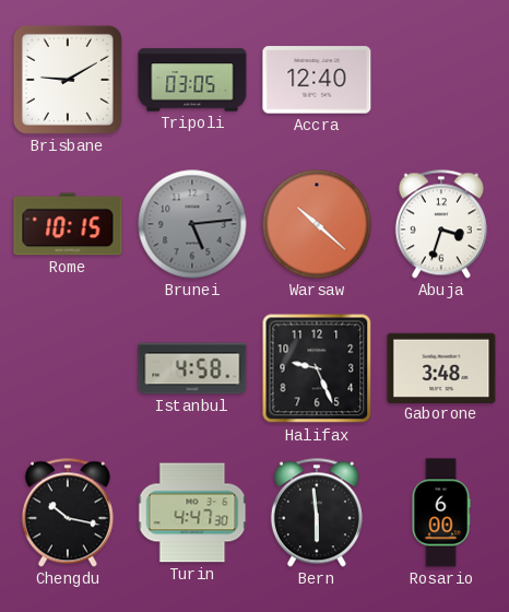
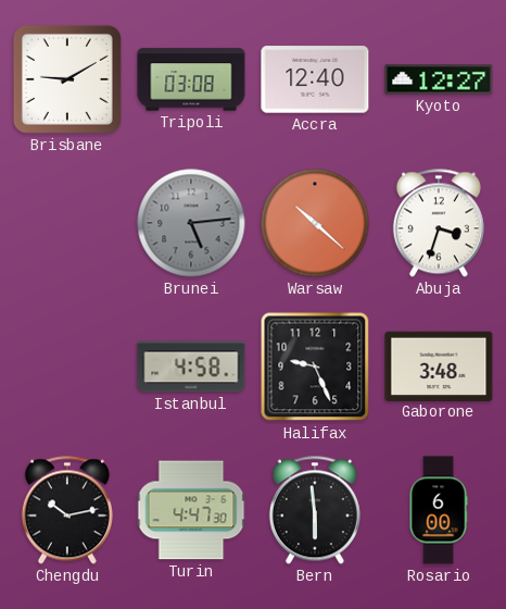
Tripoli: 03:05 -> 03:08 (191, 79)
Kyoto: none -> 12:27 (439, 79)
Rome: 10:15 -> none (68, 224)
Chengdu: 10:17 -> 10:13 (67, 510)
